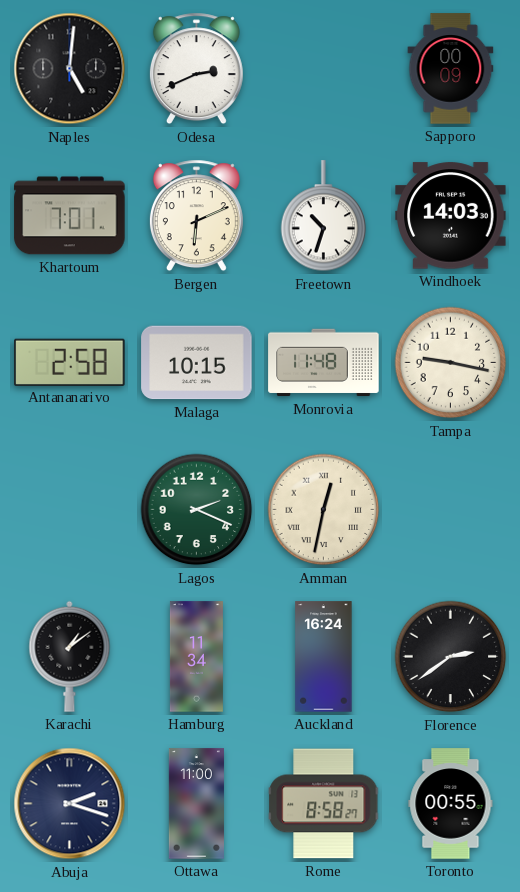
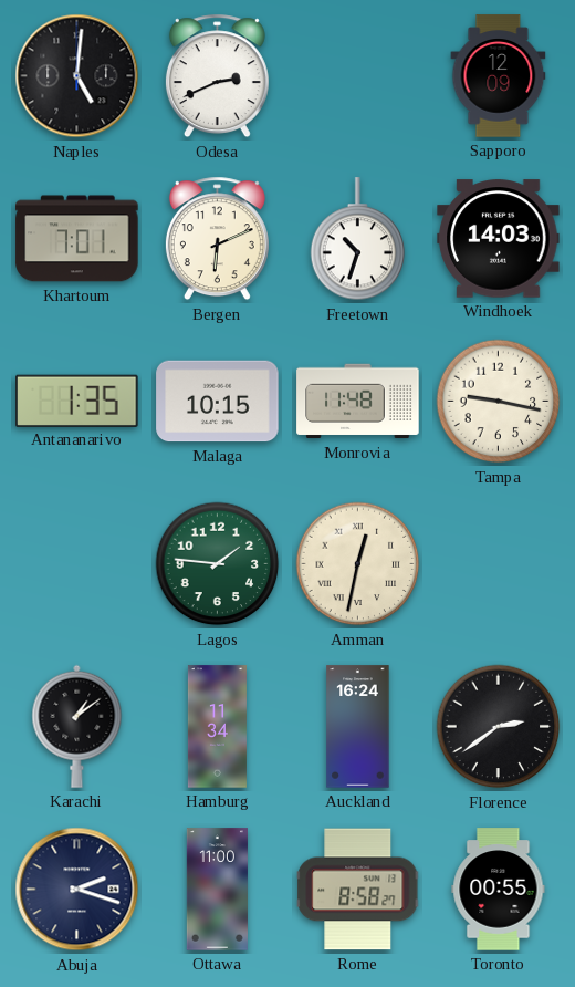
Sapporo: 00:09 -> 12:09 (499, 76)
Antananarivo: 2:58 -> 1:35 (77, 401)
Lagos: 2:19 -> 1:46 (218, 564)
